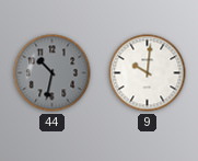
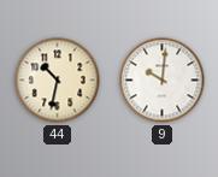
44 dial: grey -> cream (58, 81)
